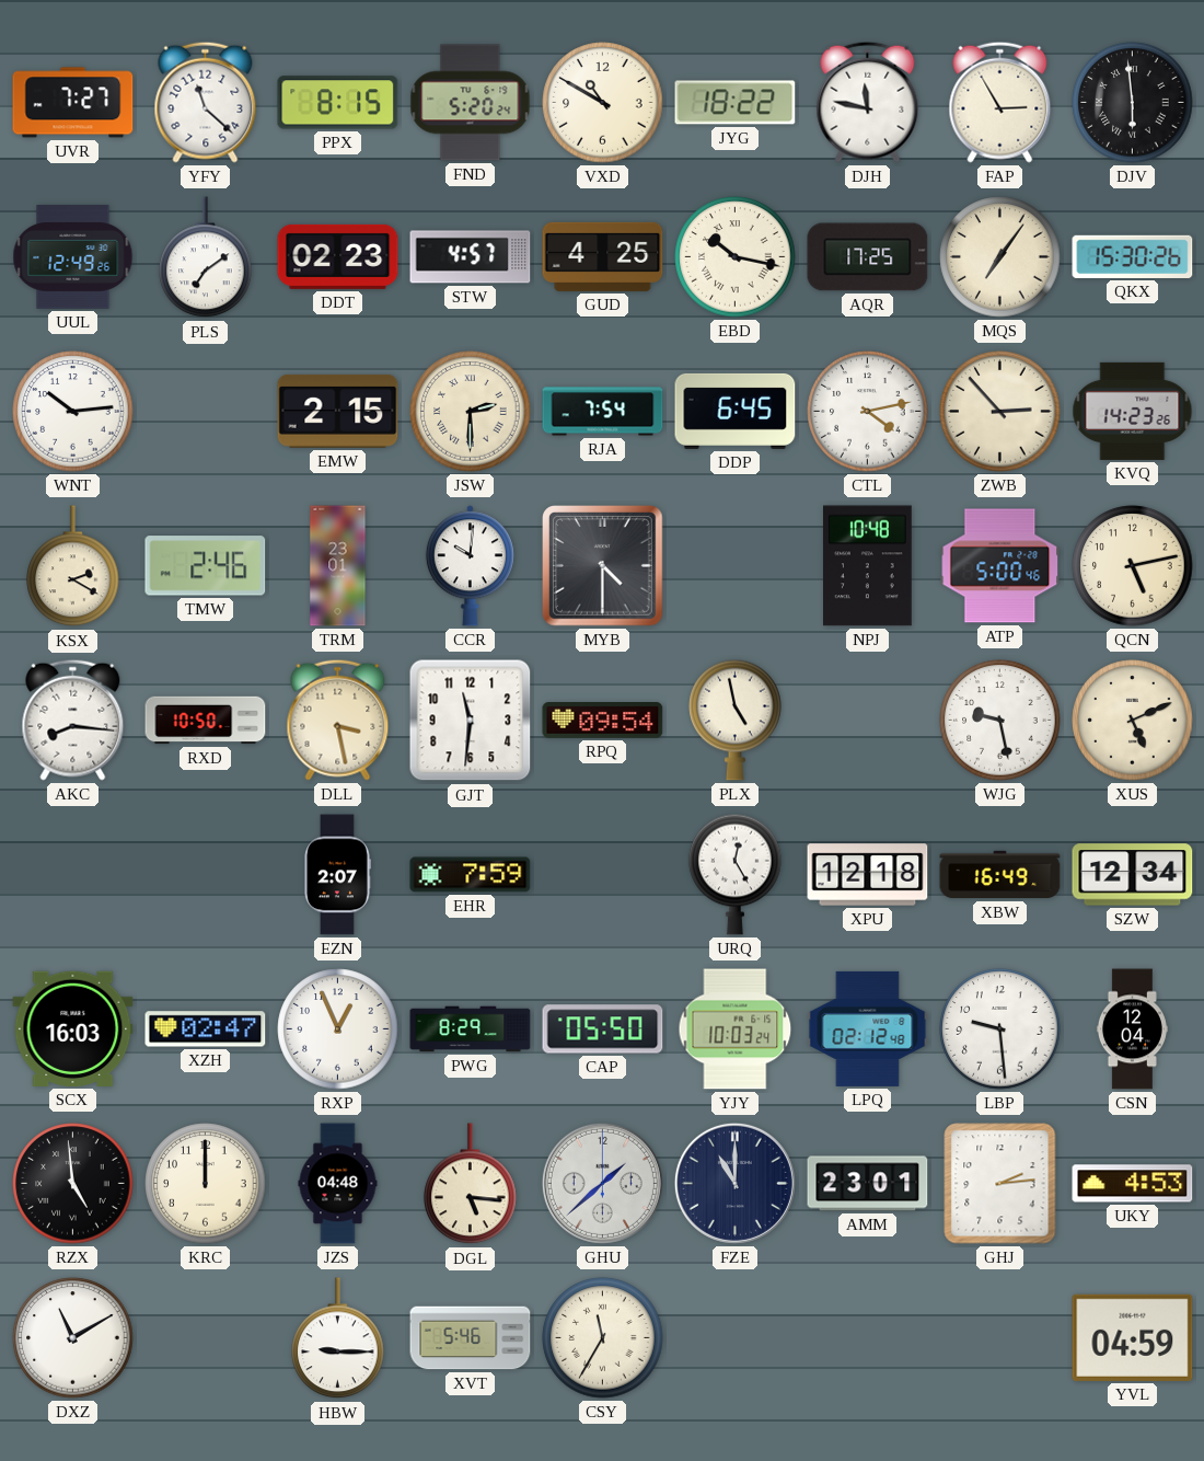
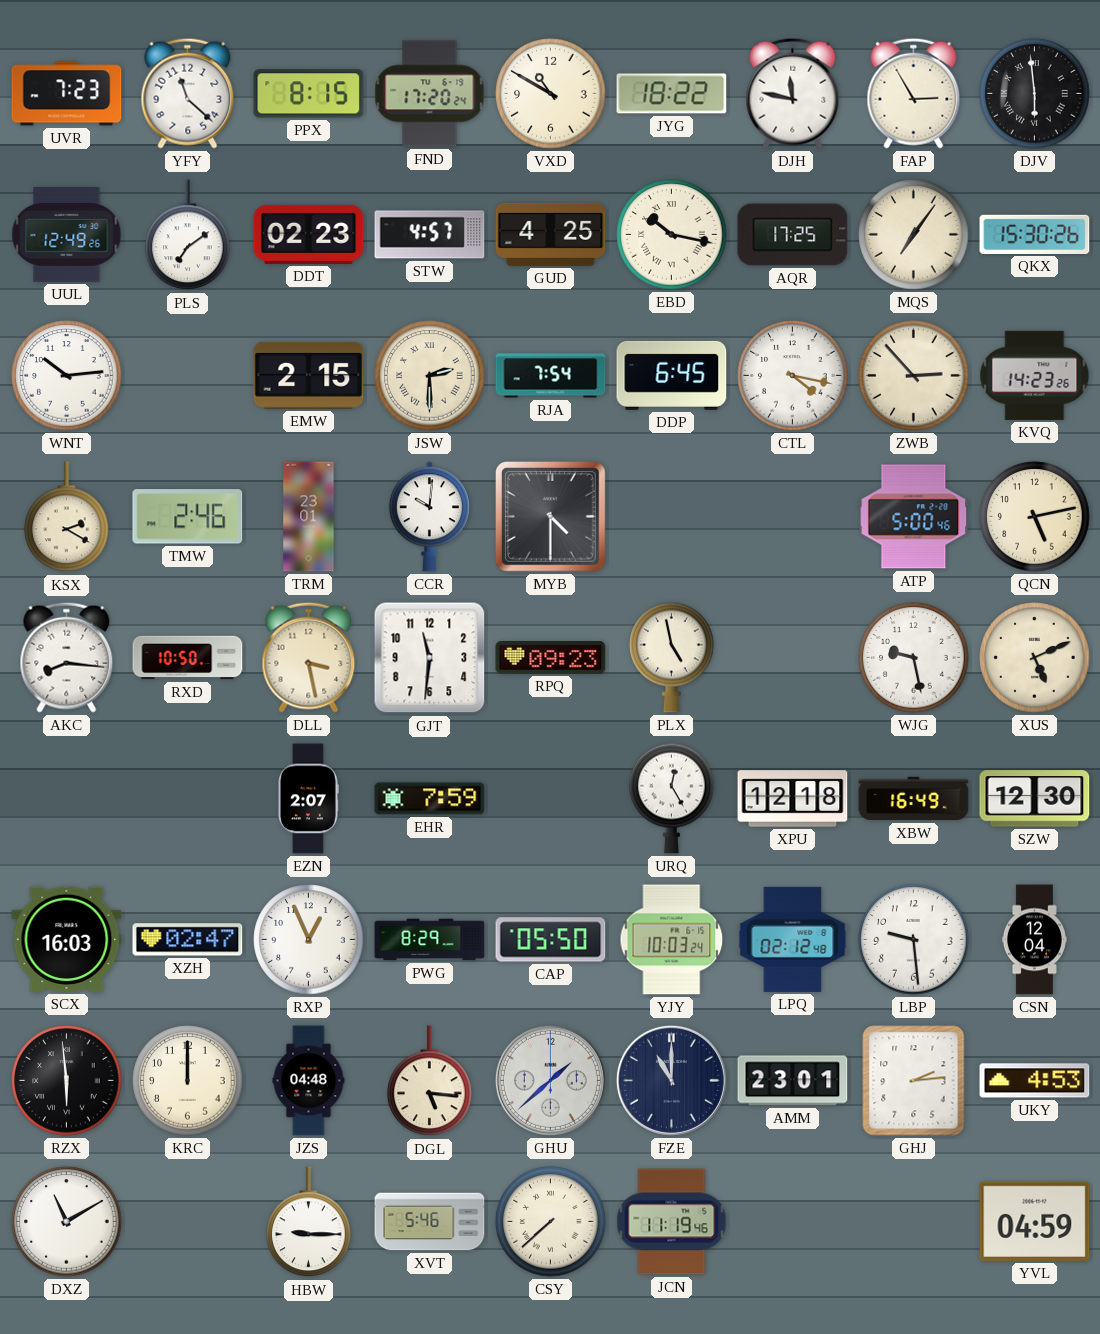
UVR: 7:27 -> 7:23 (67, 94)
FND: 5:20 -> 17:20 (430, 94)
CTL: 4:13 -> 4:17 (793, 376)
NPJ: 10:48 -> none (868, 566)
RPQ: 09:54 -> 09:23 (551, 658)
SZW: 12:34 -> 12:30 (1035, 799)
RZX: 4:59 -> 5:59 (67, 1081)
CSY: 11:35 -> 7:38 (551, 1222)
JCN: none -> 11:19 (672, 1222)
